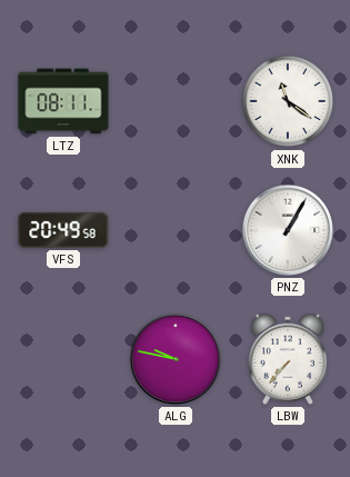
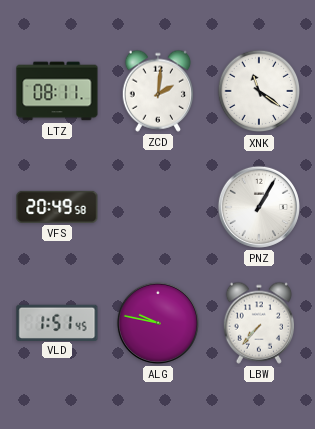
ZCD: none -> 2:01 (157, 91)
VLD: none -> 1:51 (57, 322)
